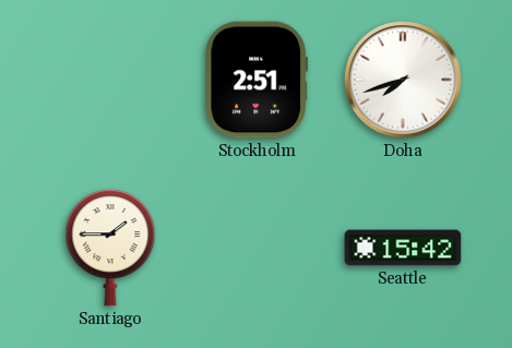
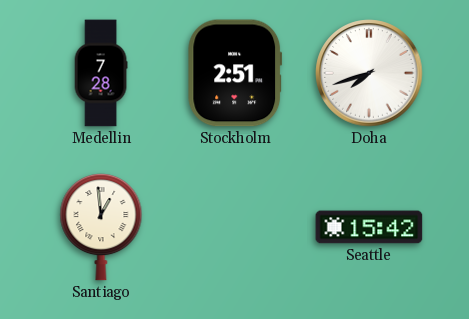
Medellin: none -> 7:28 (101, 73)
Santiago: 1:45 -> 12:59 (101, 227)
